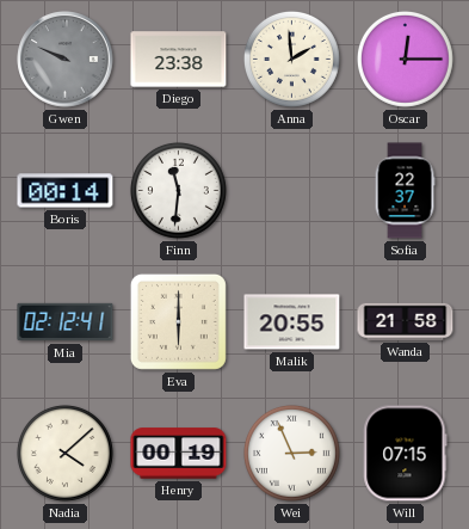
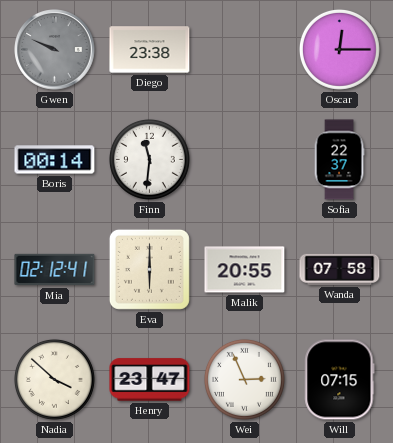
Anna: 1:59 -> none (291, 59)
Wanda: 21:58 -> 07:58 (340, 269)
Nadia: 4:08 -> 3:52 (54, 379)
Henry: 00:19 -> 23:47 (150, 380)
